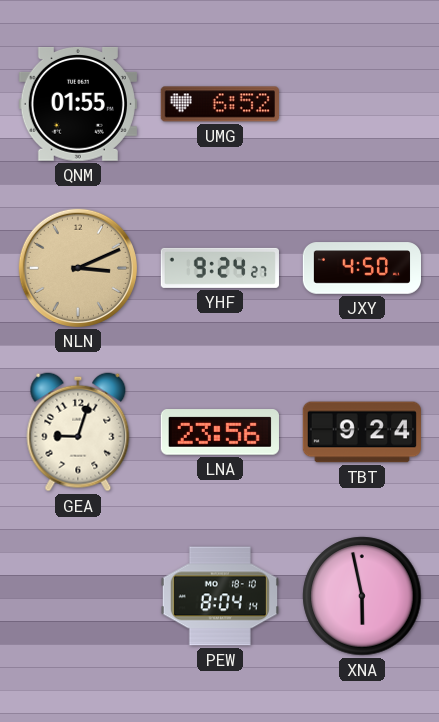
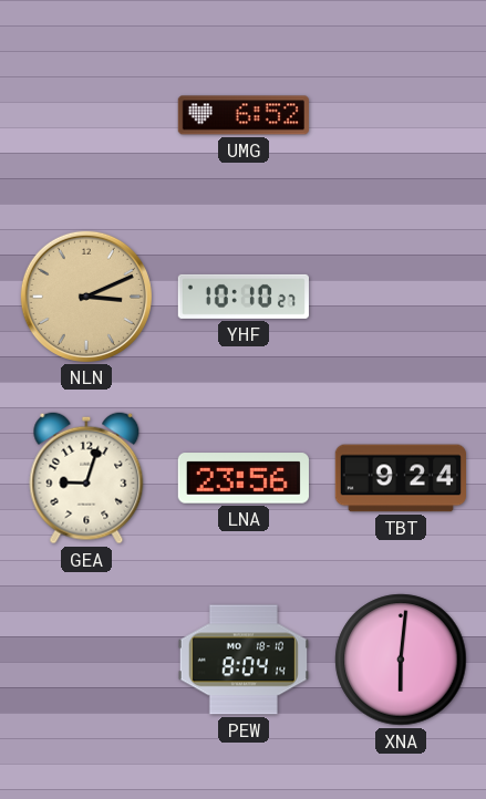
QNM: 01:55 -> none (78, 104)
YHF: 9:24 -> 10:10 (244, 297)
JXY: 4:50 -> none (361, 268)
XNA: 5:58 -> 6:01 (401, 660)
